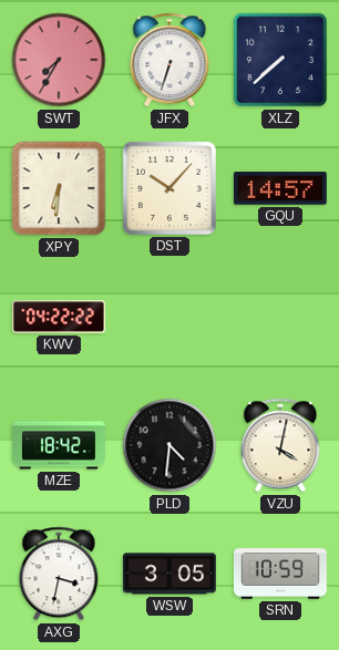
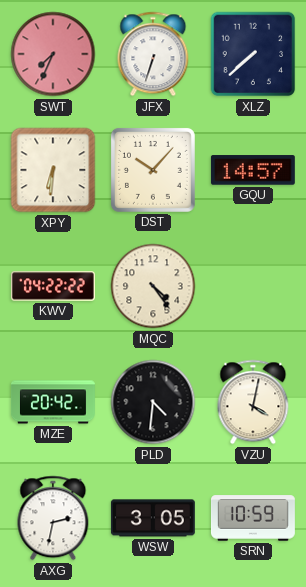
SWT: 7:35 -> 7:34 (53, 54)
MQC: none -> 4:24 (153, 286)
MZE: 18:42 -> 20:42 (54, 402)
AXG: 3:32 -> 2:32 (53, 518)
